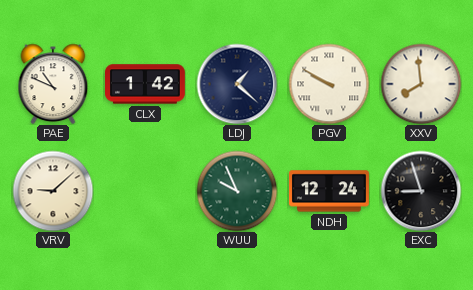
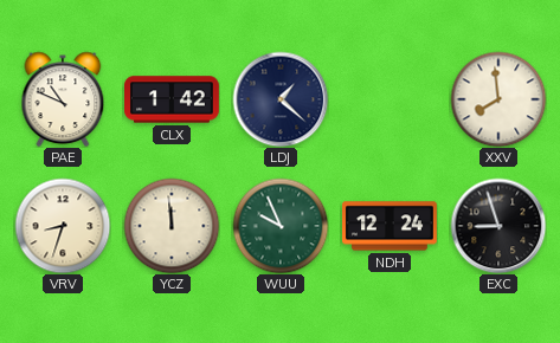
PGV: 9:50 -> none (329, 84)
VRV: 9:08 -> 8:33 (63, 226)
YCZ: none -> 11:59 (172, 226)
